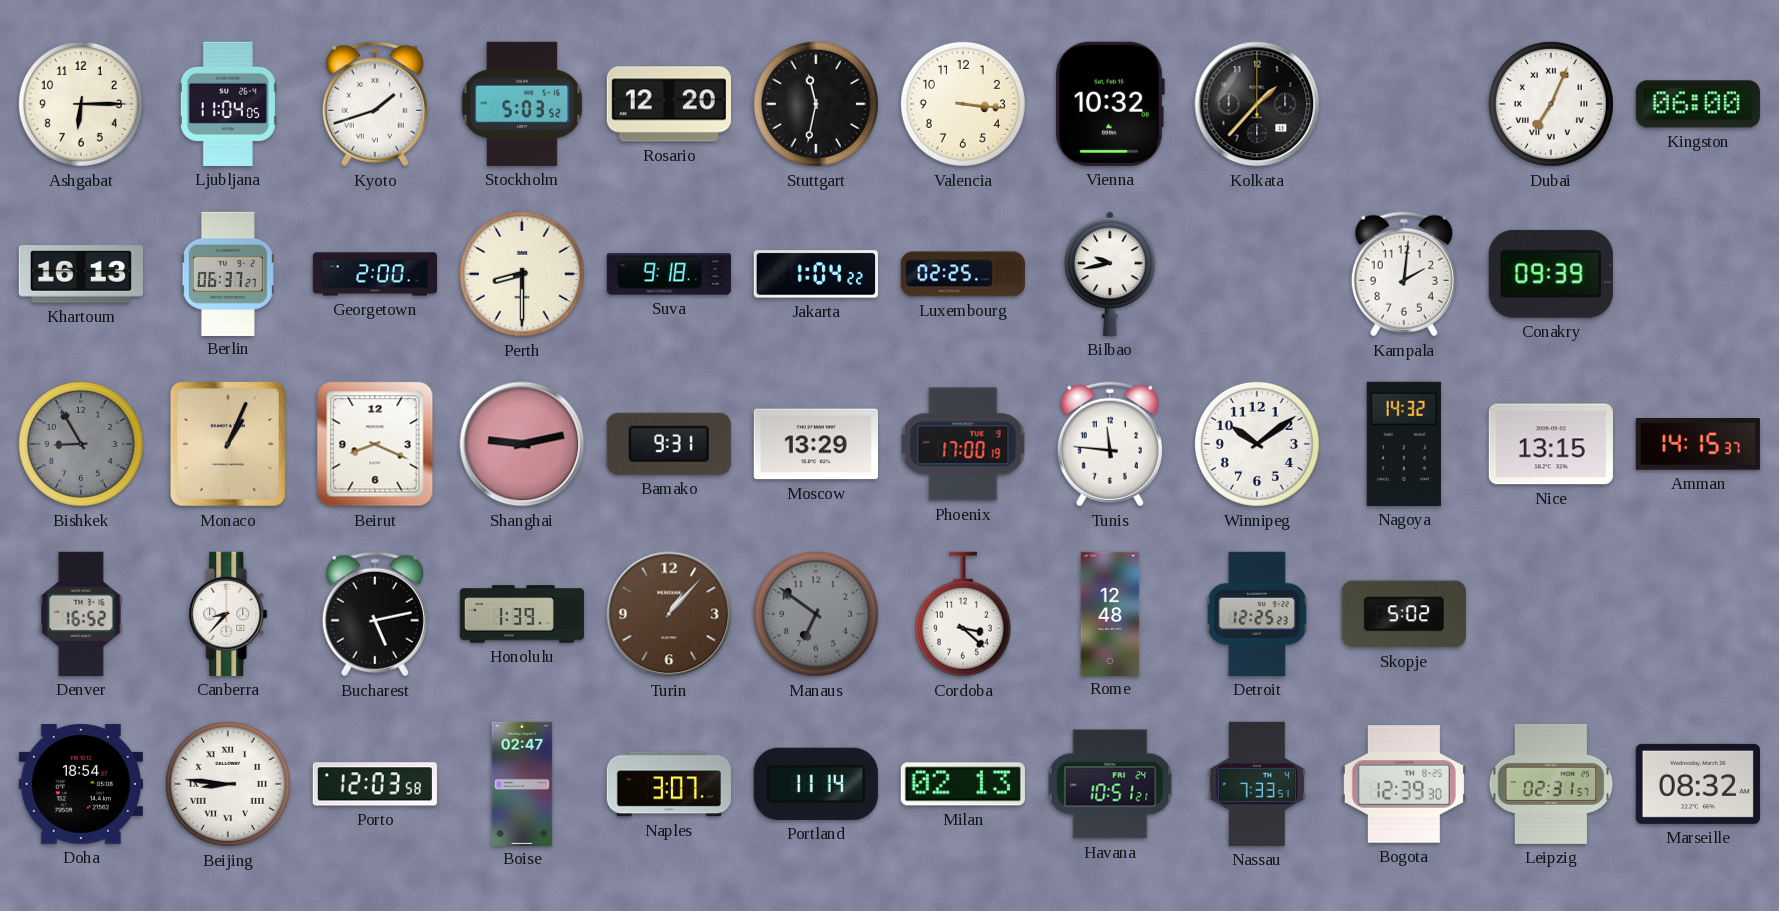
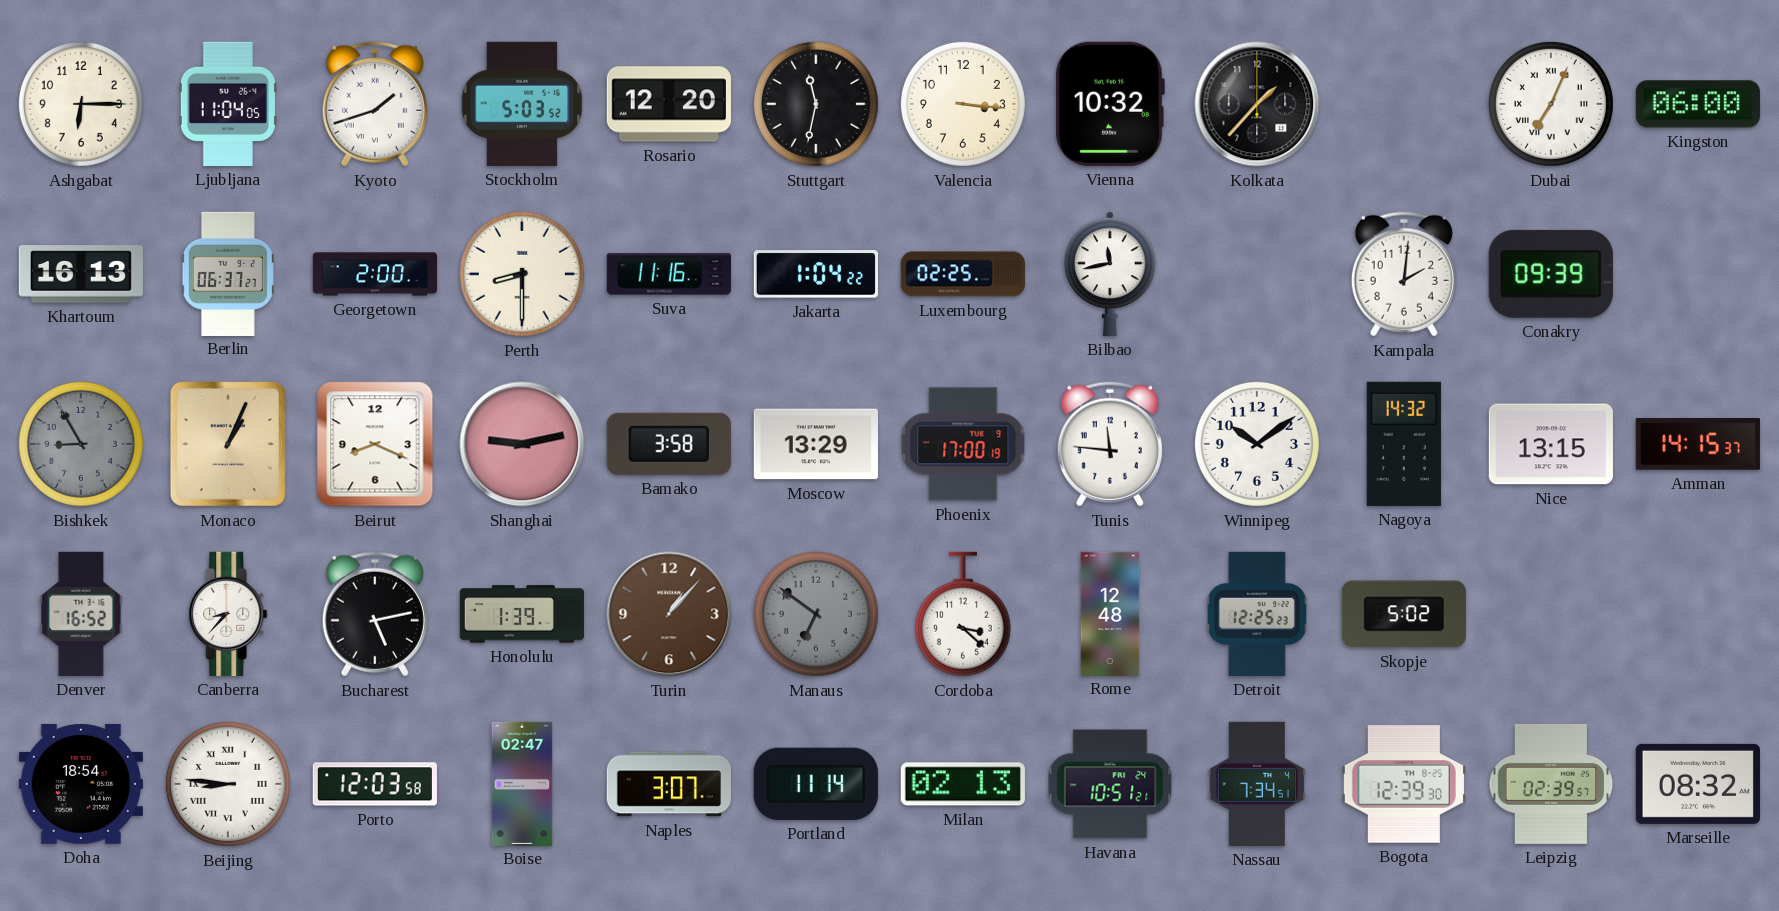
Suva: 9:18 -> 11:16 (669, 274)
Bilbao: 9:43 -> 11:43 (1111, 274)
Bamako: 9:31 -> 3:58 (669, 444)
Nassau: 7:33 -> 7:34 (1257, 784)
Leipzig: 02:31 -> 02:39 (1551, 784)
